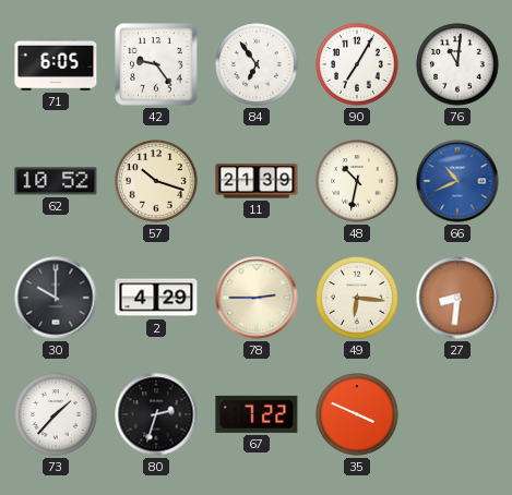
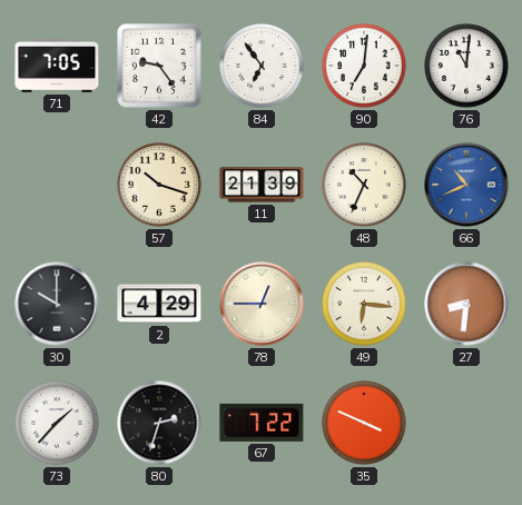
71: 6:05 -> 7:05 (57, 66)
90: 7:05 -> 7:01 (364, 66)
62: 10:52 -> none (56, 181)
48: 10:32 -> 10:34 (364, 185)
78: 2:45 -> 12:45 (262, 304)
